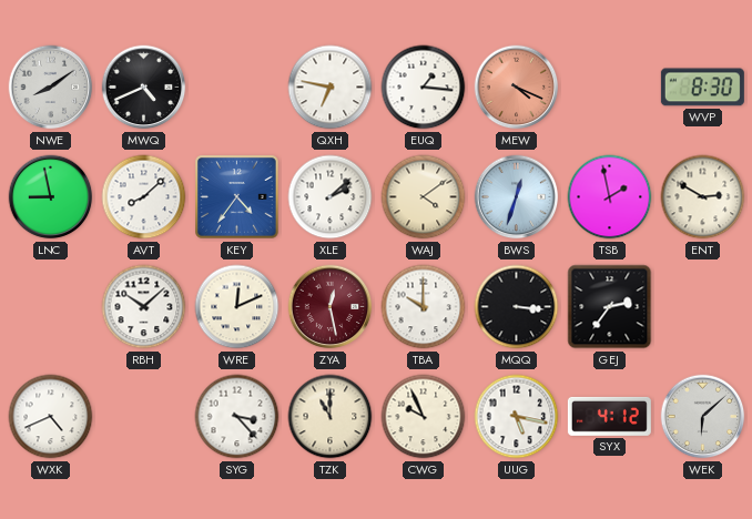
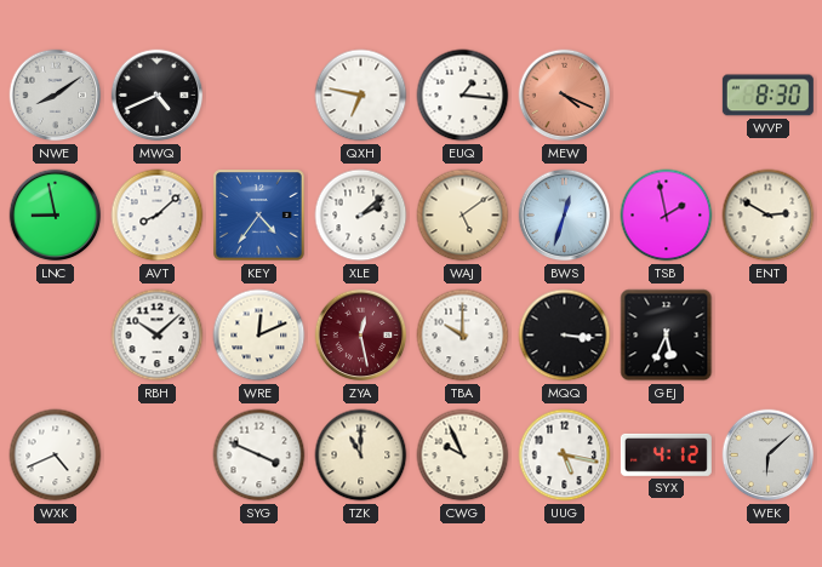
WAJ: 4:09 -> 5:09 (463, 216)
GEJ: 2:36 -> 5:34 (667, 336)
SYG: 3:23 -> 3:49 (259, 456)
